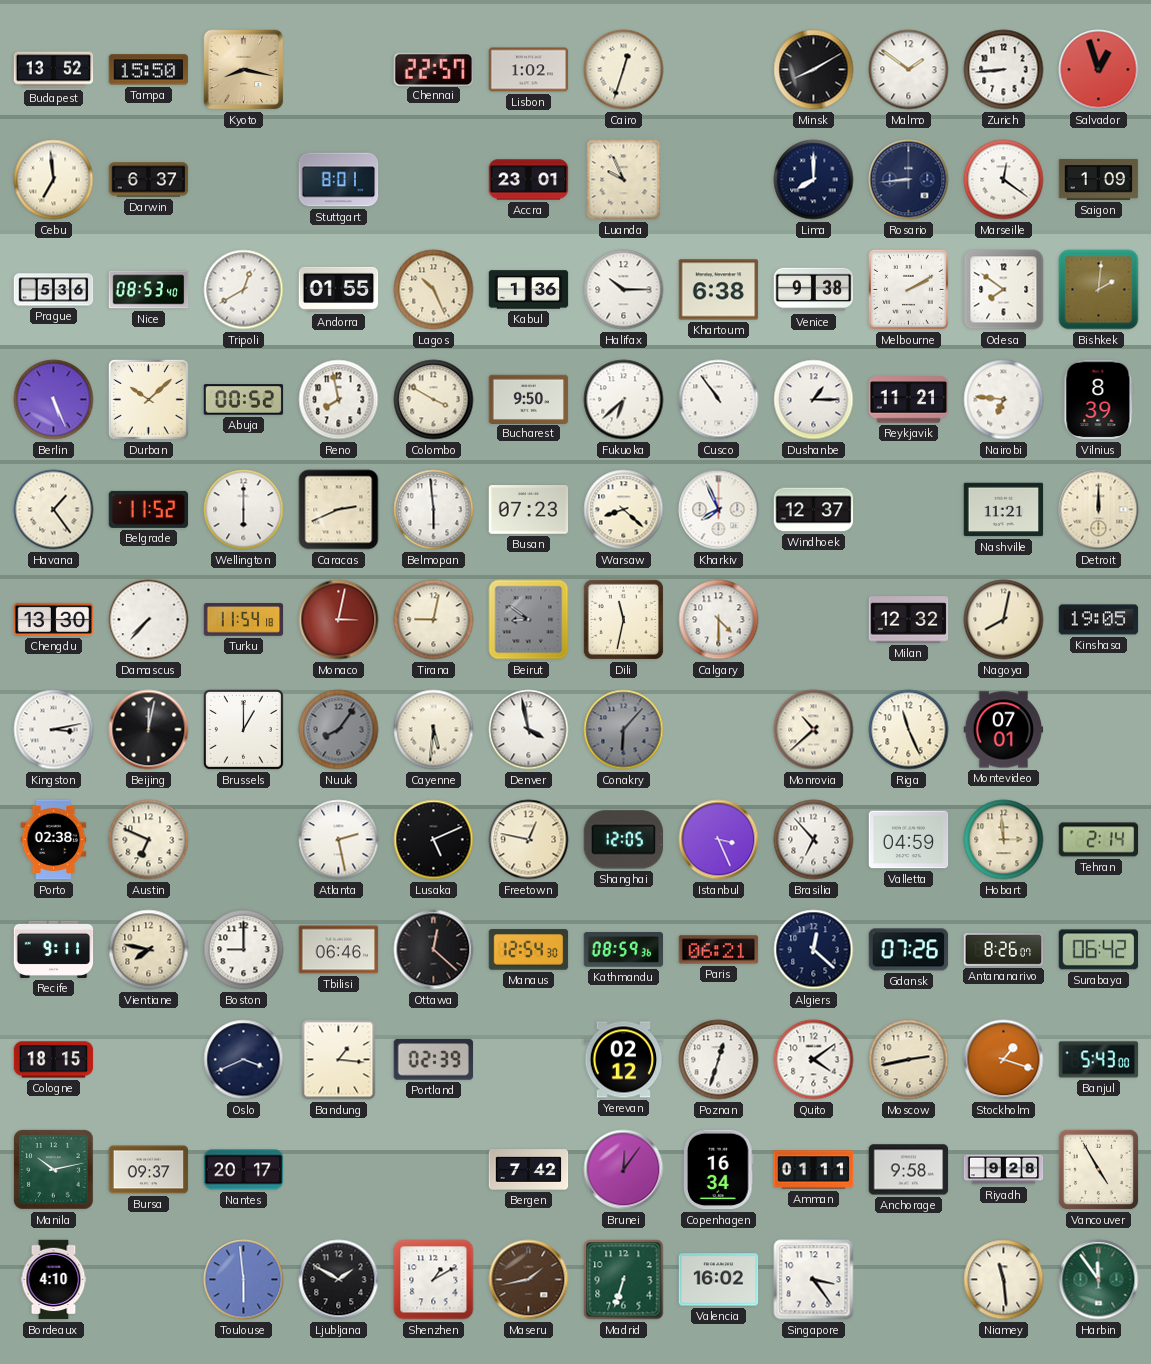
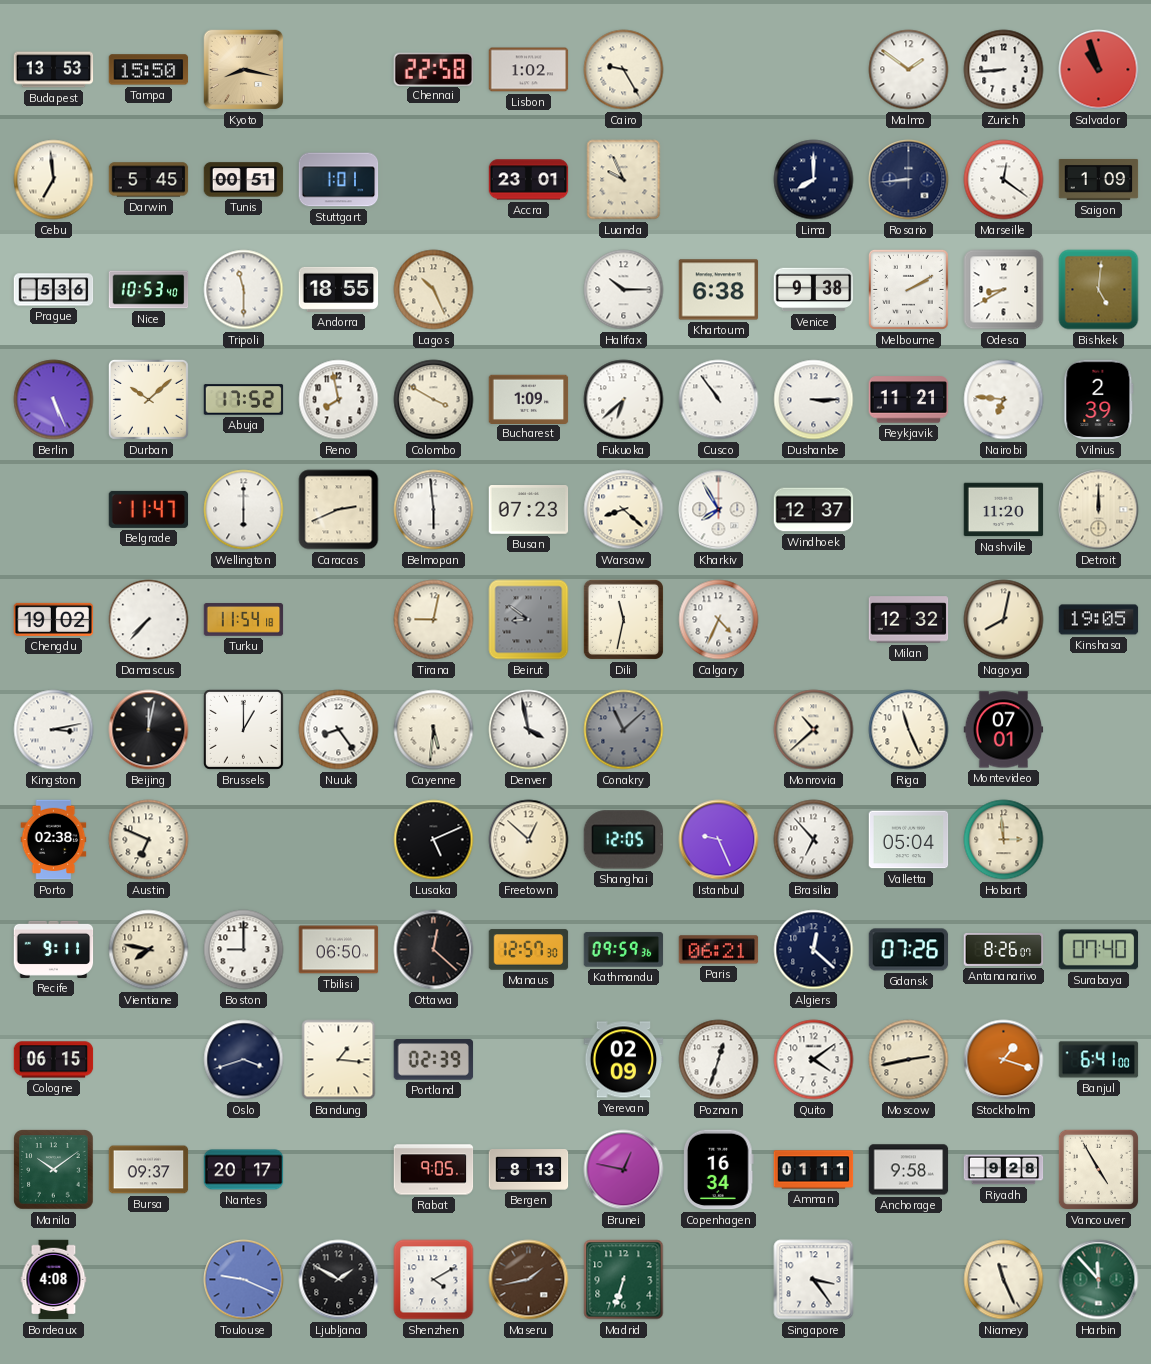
Budapest: 13:52 -> 13:53 (54, 70)
Chennai: 22:57 -> 22:58 (433, 69)
Cairo: 12:33 -> 9:25 (624, 70)
Minsk: 8:10 -> none (814, 70)
Salvador: 12:57 -> 10:57 (1099, 70)
Darwin: 6:37 -> 5:45 (149, 180)
Tunis: none -> 00:51 (244, 180)
Stuttgart: 8:01 -> 1:01 (339, 180)
Nice: 08:53 -> 10:53 (149, 290)
Tripoli: 12:40 -> 11:30 (244, 290)
Andorra: 01:55 -> 18:55 (339, 289)
Kabul: 1:36 -> none (529, 290)
Odesa: 7:51 -> 8:40 (1004, 290)
Bishkek: 2:01 -> 5:01 (1099, 290)
Abuja: 00:52 -> 17:52 (244, 400)
Bucharest: 9:50 -> 1:09 (529, 399)
Dushanbe: 1:15 -> 3:15 (814, 400)
Vilnius: 8:39 -> 2:39 (1099, 400)
Havana: 1:24 -> none (54, 510)
Belgrade: 11:52 -> 11:47 (149, 509)
Kharkiv: 7:56 -> 7:55 (719, 510)
Nashville: 11:21 -> 11:20 (1004, 510)
Chengdu: 13:30 -> 19:02 (54, 619)
Monaco: 3:02 -> none (339, 620)
Calgary: 4:30 -> 4:34 (719, 620)
Nuuk: 8:06 -> 8:24 (339, 730)
Nuuk dial: grey -> white (339, 730)
Conakry: 6:07 -> 11:08 (624, 730)
Atlanta: 2:28 -> none (339, 840)
Freetown: 12:47 -> 12:52 (529, 840)
Istanbul: 3:26 -> 9:26 (719, 840)
Valletta: 04:59 -> 05:04 (909, 840)
Tehran: 2:14 -> none (1099, 840)
Tbilisi: 06:46 -> 06:50 (339, 950)
Manaus: 12:54 -> 12:57 (529, 950)
Kathmandu: 08:59 -> 09:59 (624, 950)
Surabaya: 06:42 -> 07:40 (1099, 950)
Cologne: 18:15 -> 06:15 (54, 1060)
Oslo: 3:41 -> 3:42 (244, 1060)
Yerevan: 02:12 -> 02:09 (624, 1060)
Banjul: 5:43 -> 6:41 (1099, 1060)
Manila: 10:13 -> 10:09 (54, 1170)
Rabat: none -> 9:05 (434, 1170)
Bergen: 7:42 -> 8:13 (529, 1170)
Brunei: 12:06 -> 12:47 (624, 1170)
Bordeaux: 4:10 -> 4:08 (54, 1280)
Toulouse: 5:59 -> 9:19 (244, 1280)
Shenzhen: 1:10 -> 4:10 (434, 1280)
Valencia: 16:02 -> none (719, 1280)
Niamey: 11:29 -> 11:26 (1004, 1280)
Harbin: 11:54 -> 11:53 (1099, 1280)
